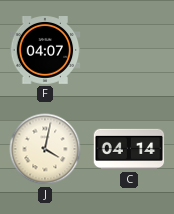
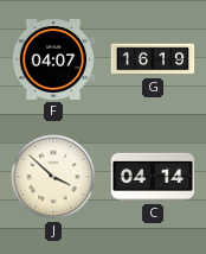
G: none -> 16:19 (153, 59)
J: 4:02 -> 3:52 (53, 177)
